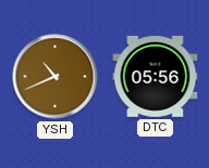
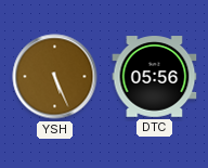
YSH: 10:41 -> 5:26 (55, 77)
